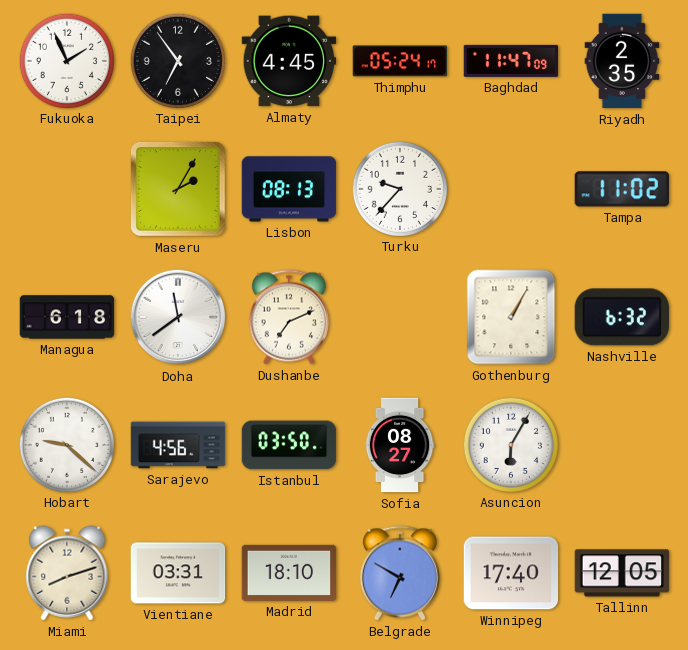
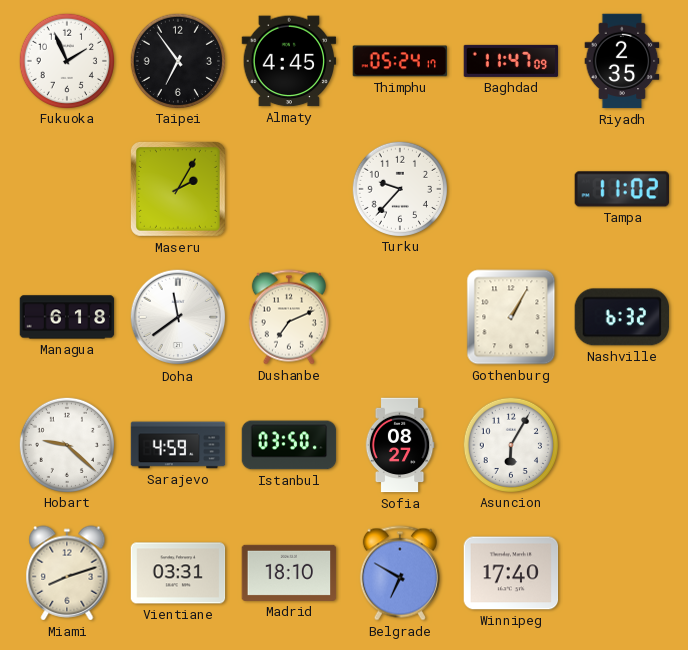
Lisbon: 08:13 -> none (289, 189)
Sarajevo: 4:56 -> 4:59 (178, 445)
Tallinn: 12:05 -> none (622, 573)
